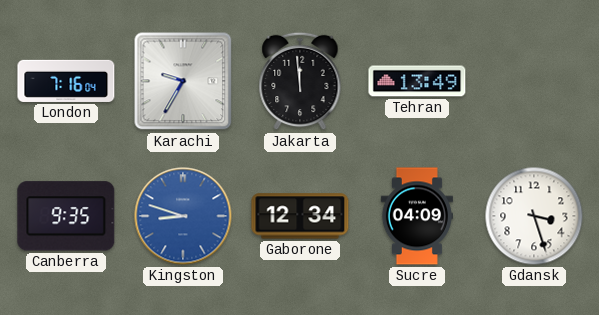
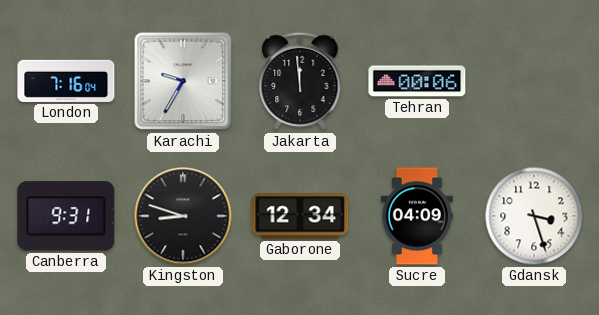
Tehran: 13:49 -> 00:06 (417, 81)
Canberra: 9:35 -> 9:31 (66, 216)
Kingston dial: blue -> black (183, 216)
